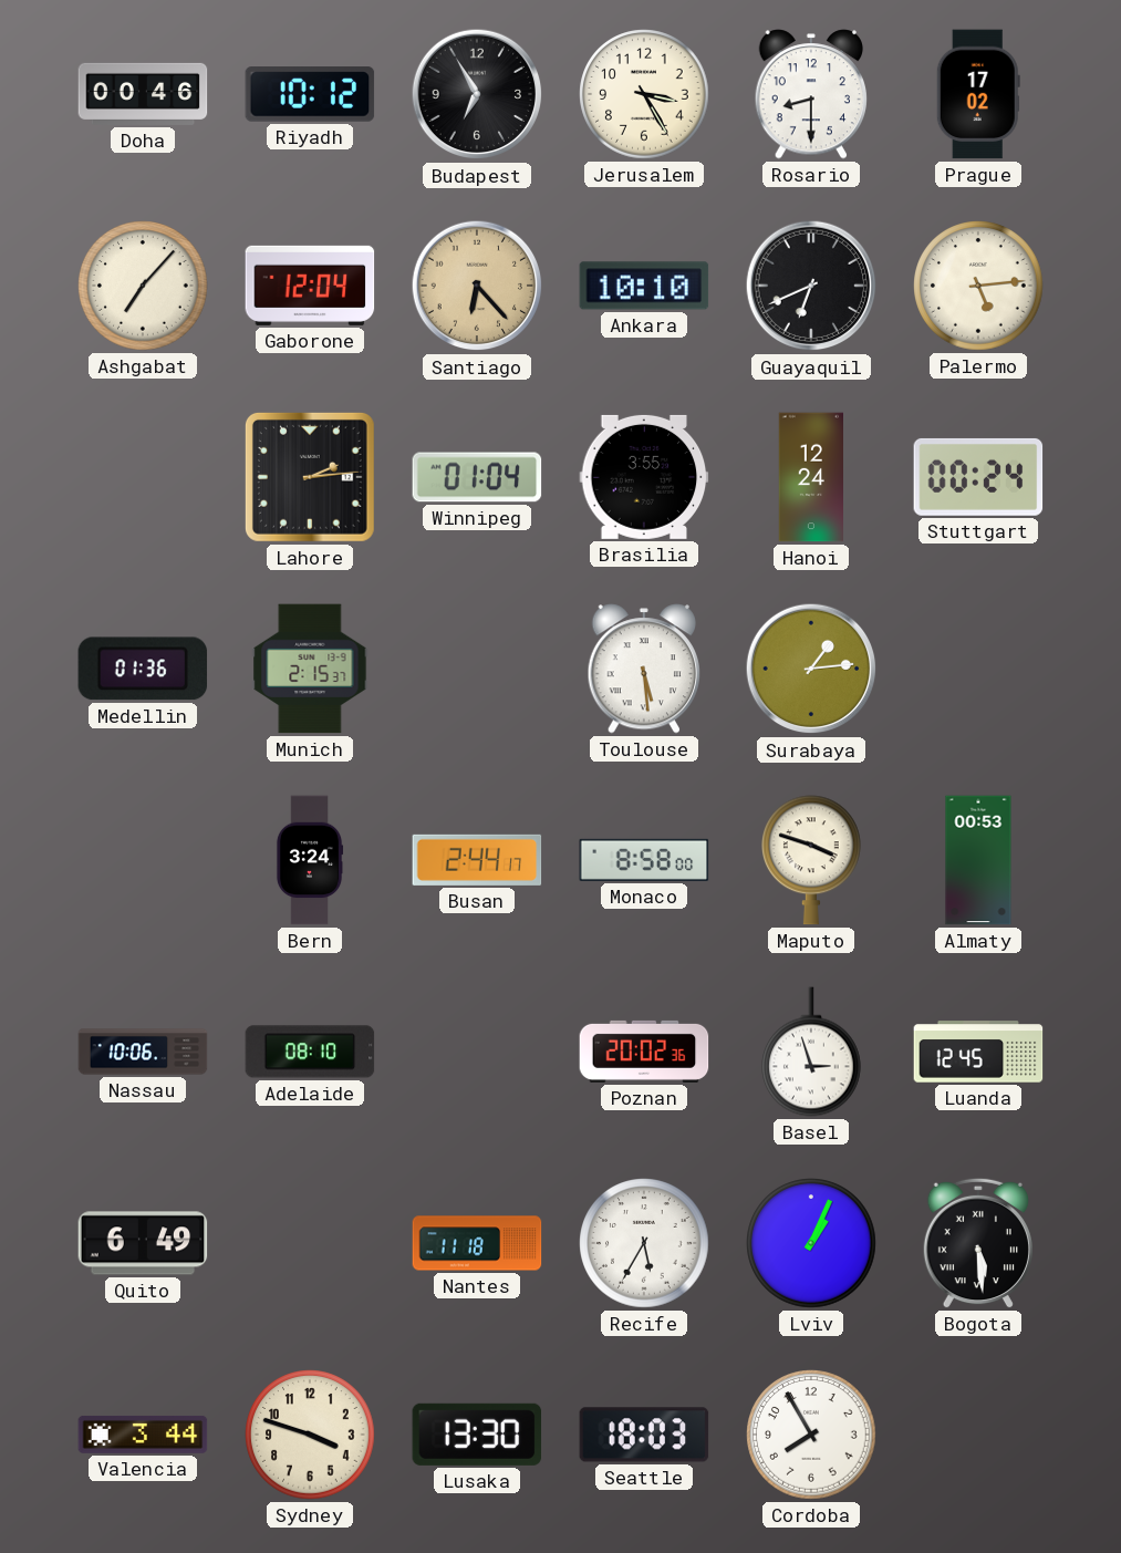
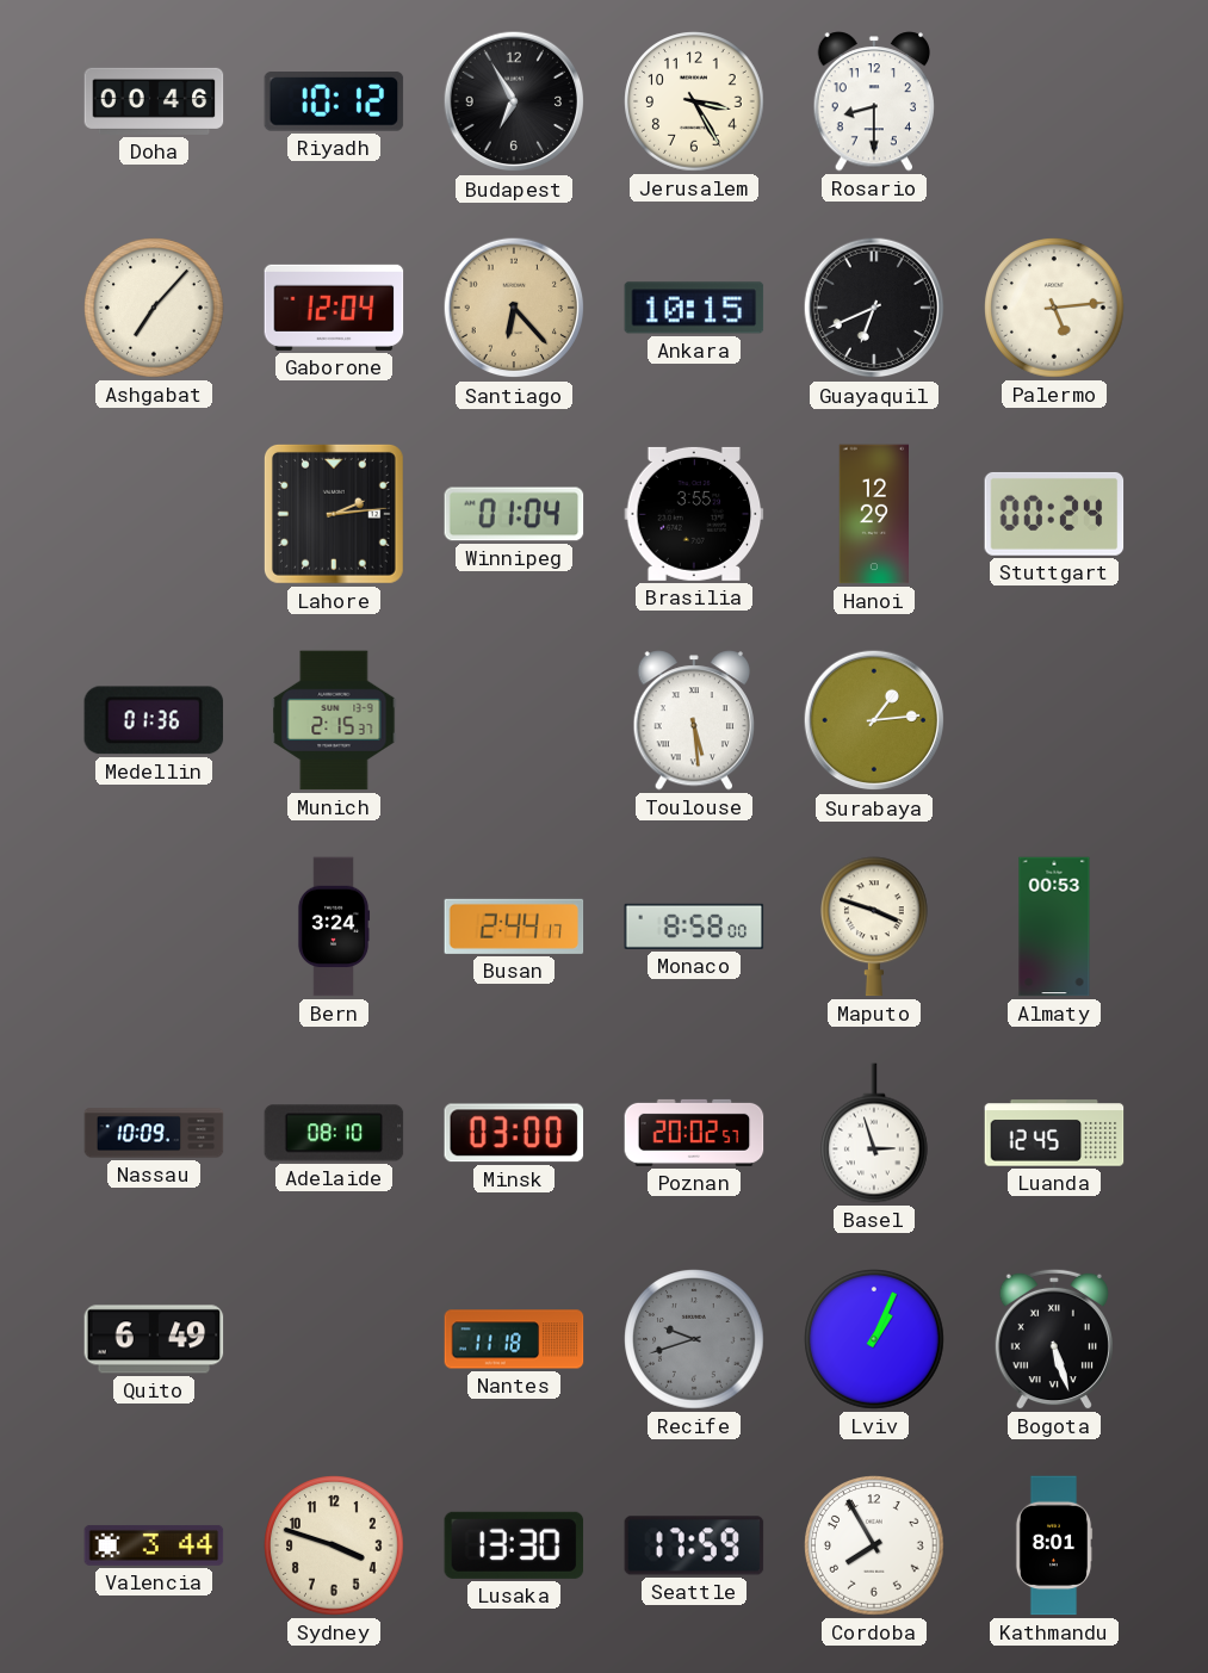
Prague: 17:02 -> none (978, 94)
Ankara: 10:10 -> 10:15 (694, 308)
Hanoi: 12:24 -> 12:29 (874, 514)
Nassau: 10:06 -> 10:09 (154, 1133)
Minsk: none -> 03:00 (514, 1133)
Poznan: 20:02:36 -> 20:02:57 (694, 1133)
Recife: 5:35 -> 9:42 (694, 1339)
Recife dial: white -> grey (694, 1339)
Bogota: 5:29 -> 5:27 (1054, 1339)
Seattle: 18:03 -> 17:59 (694, 1545)
Kathmandu: none -> 8:01 (1054, 1545)
